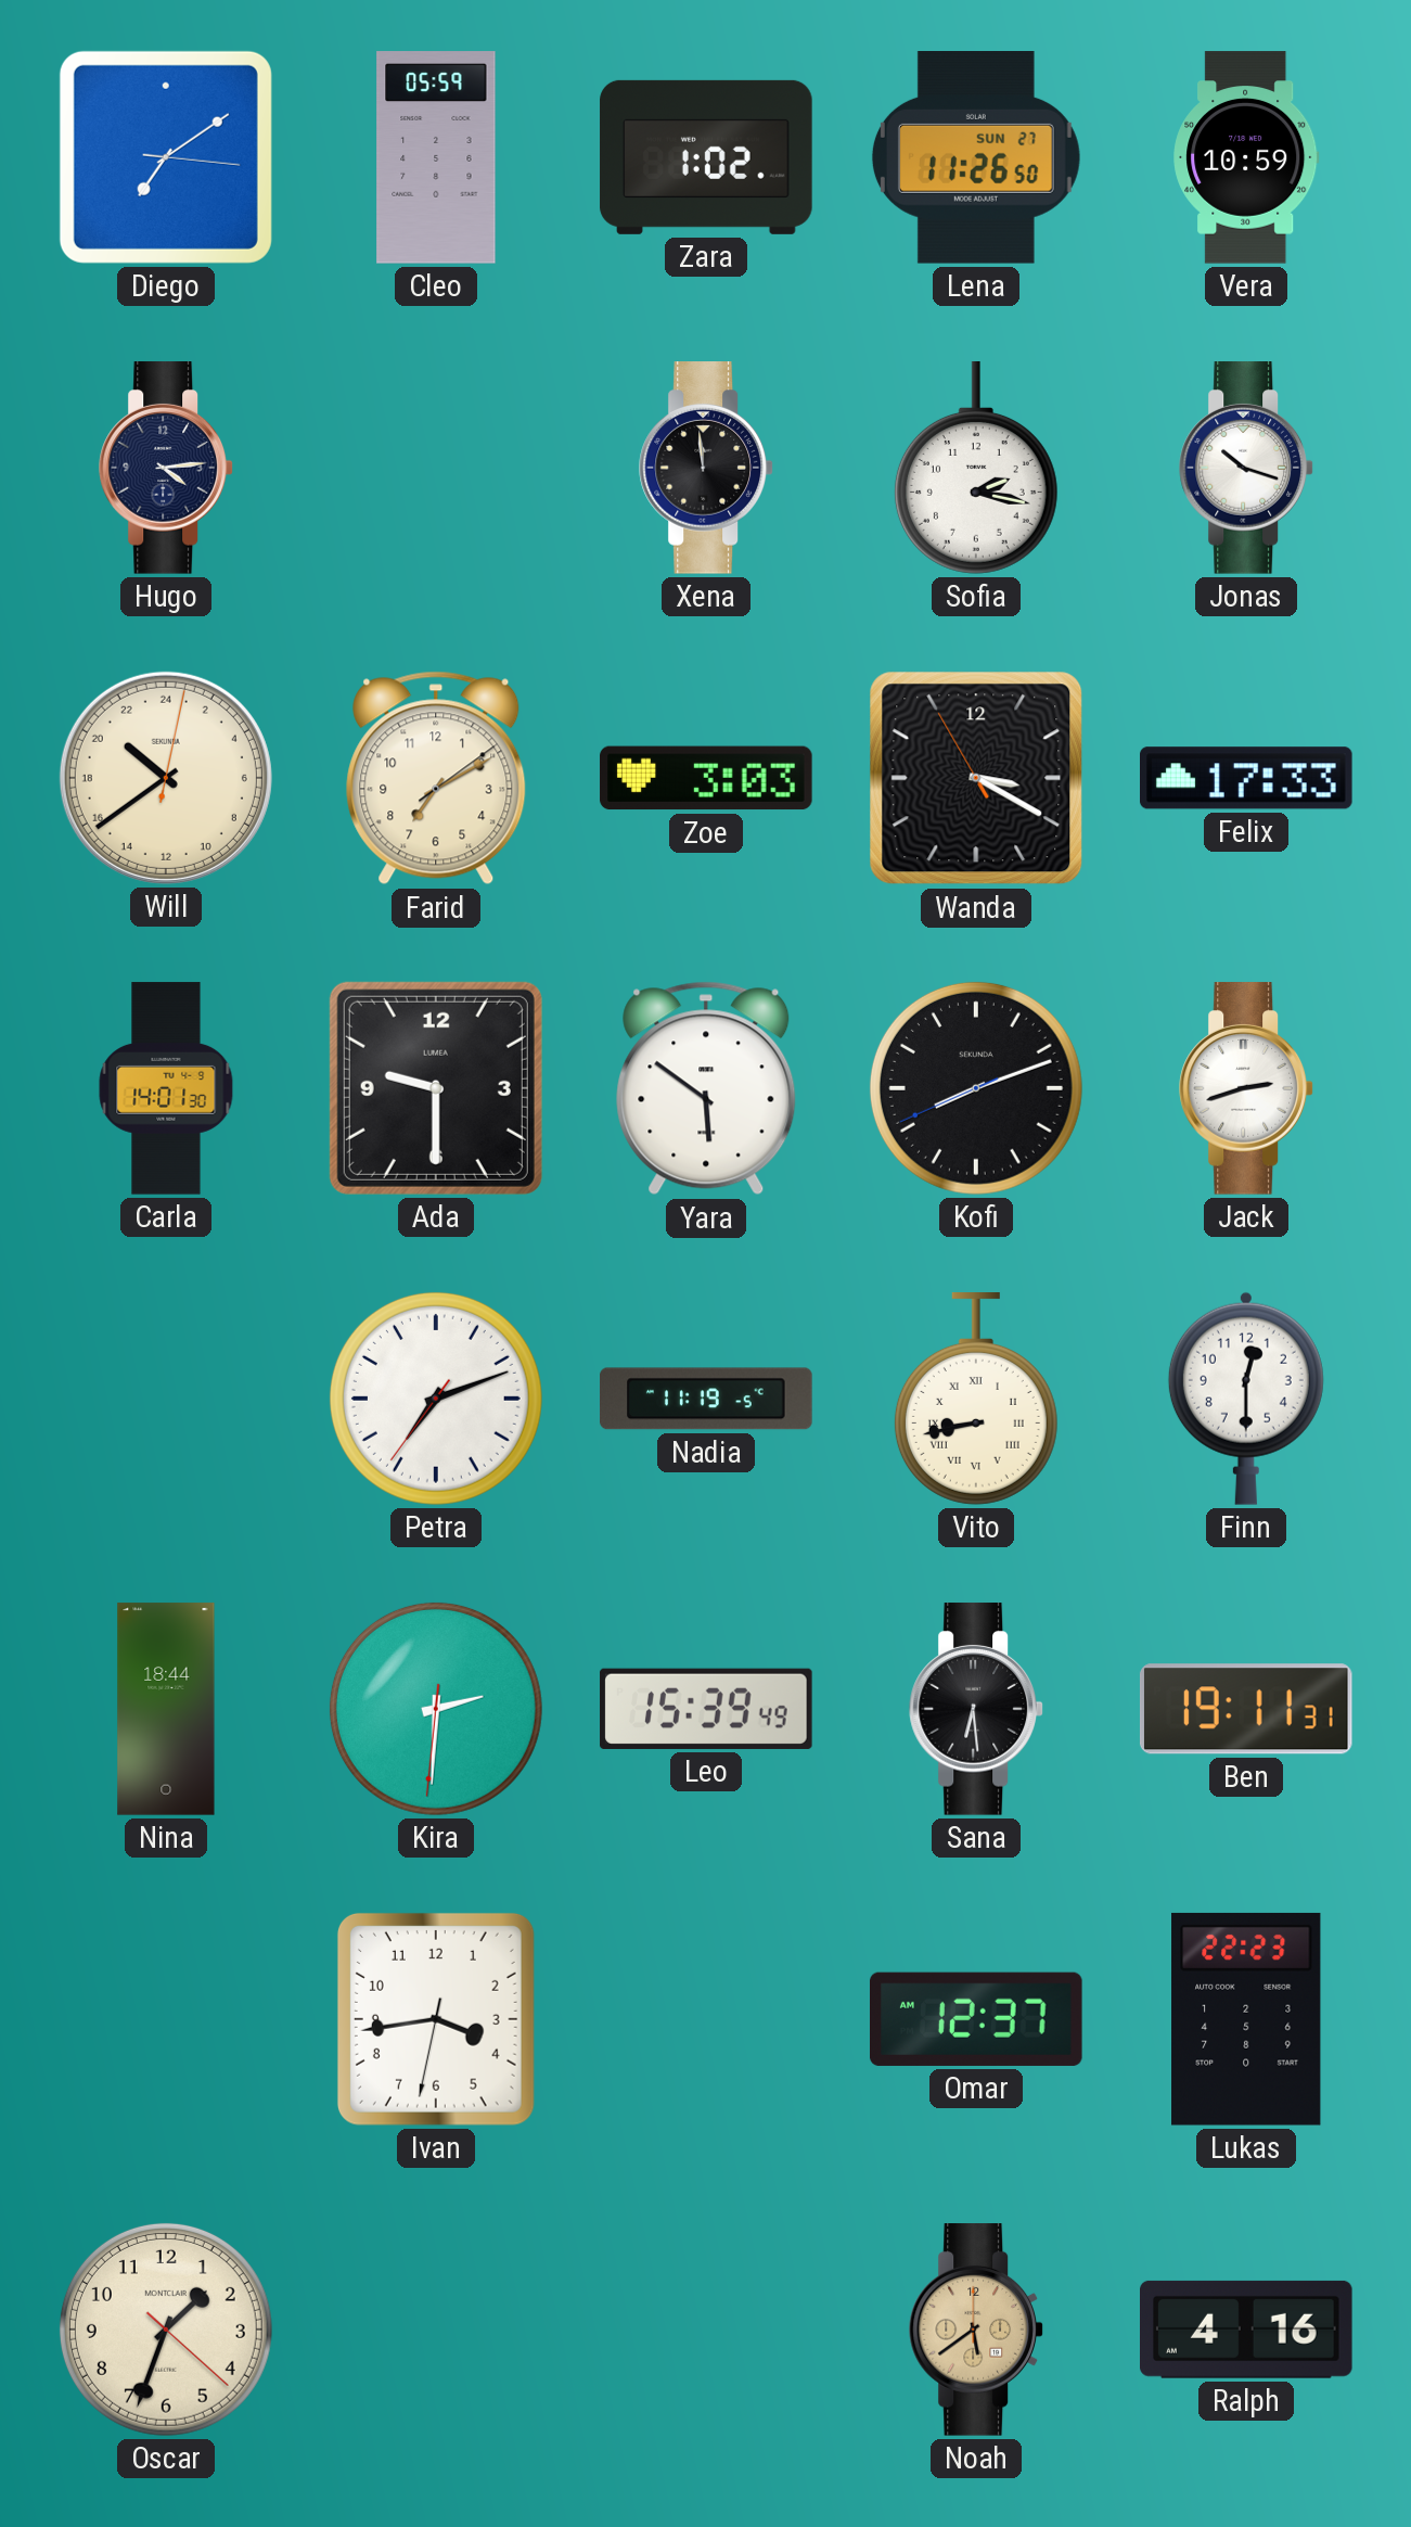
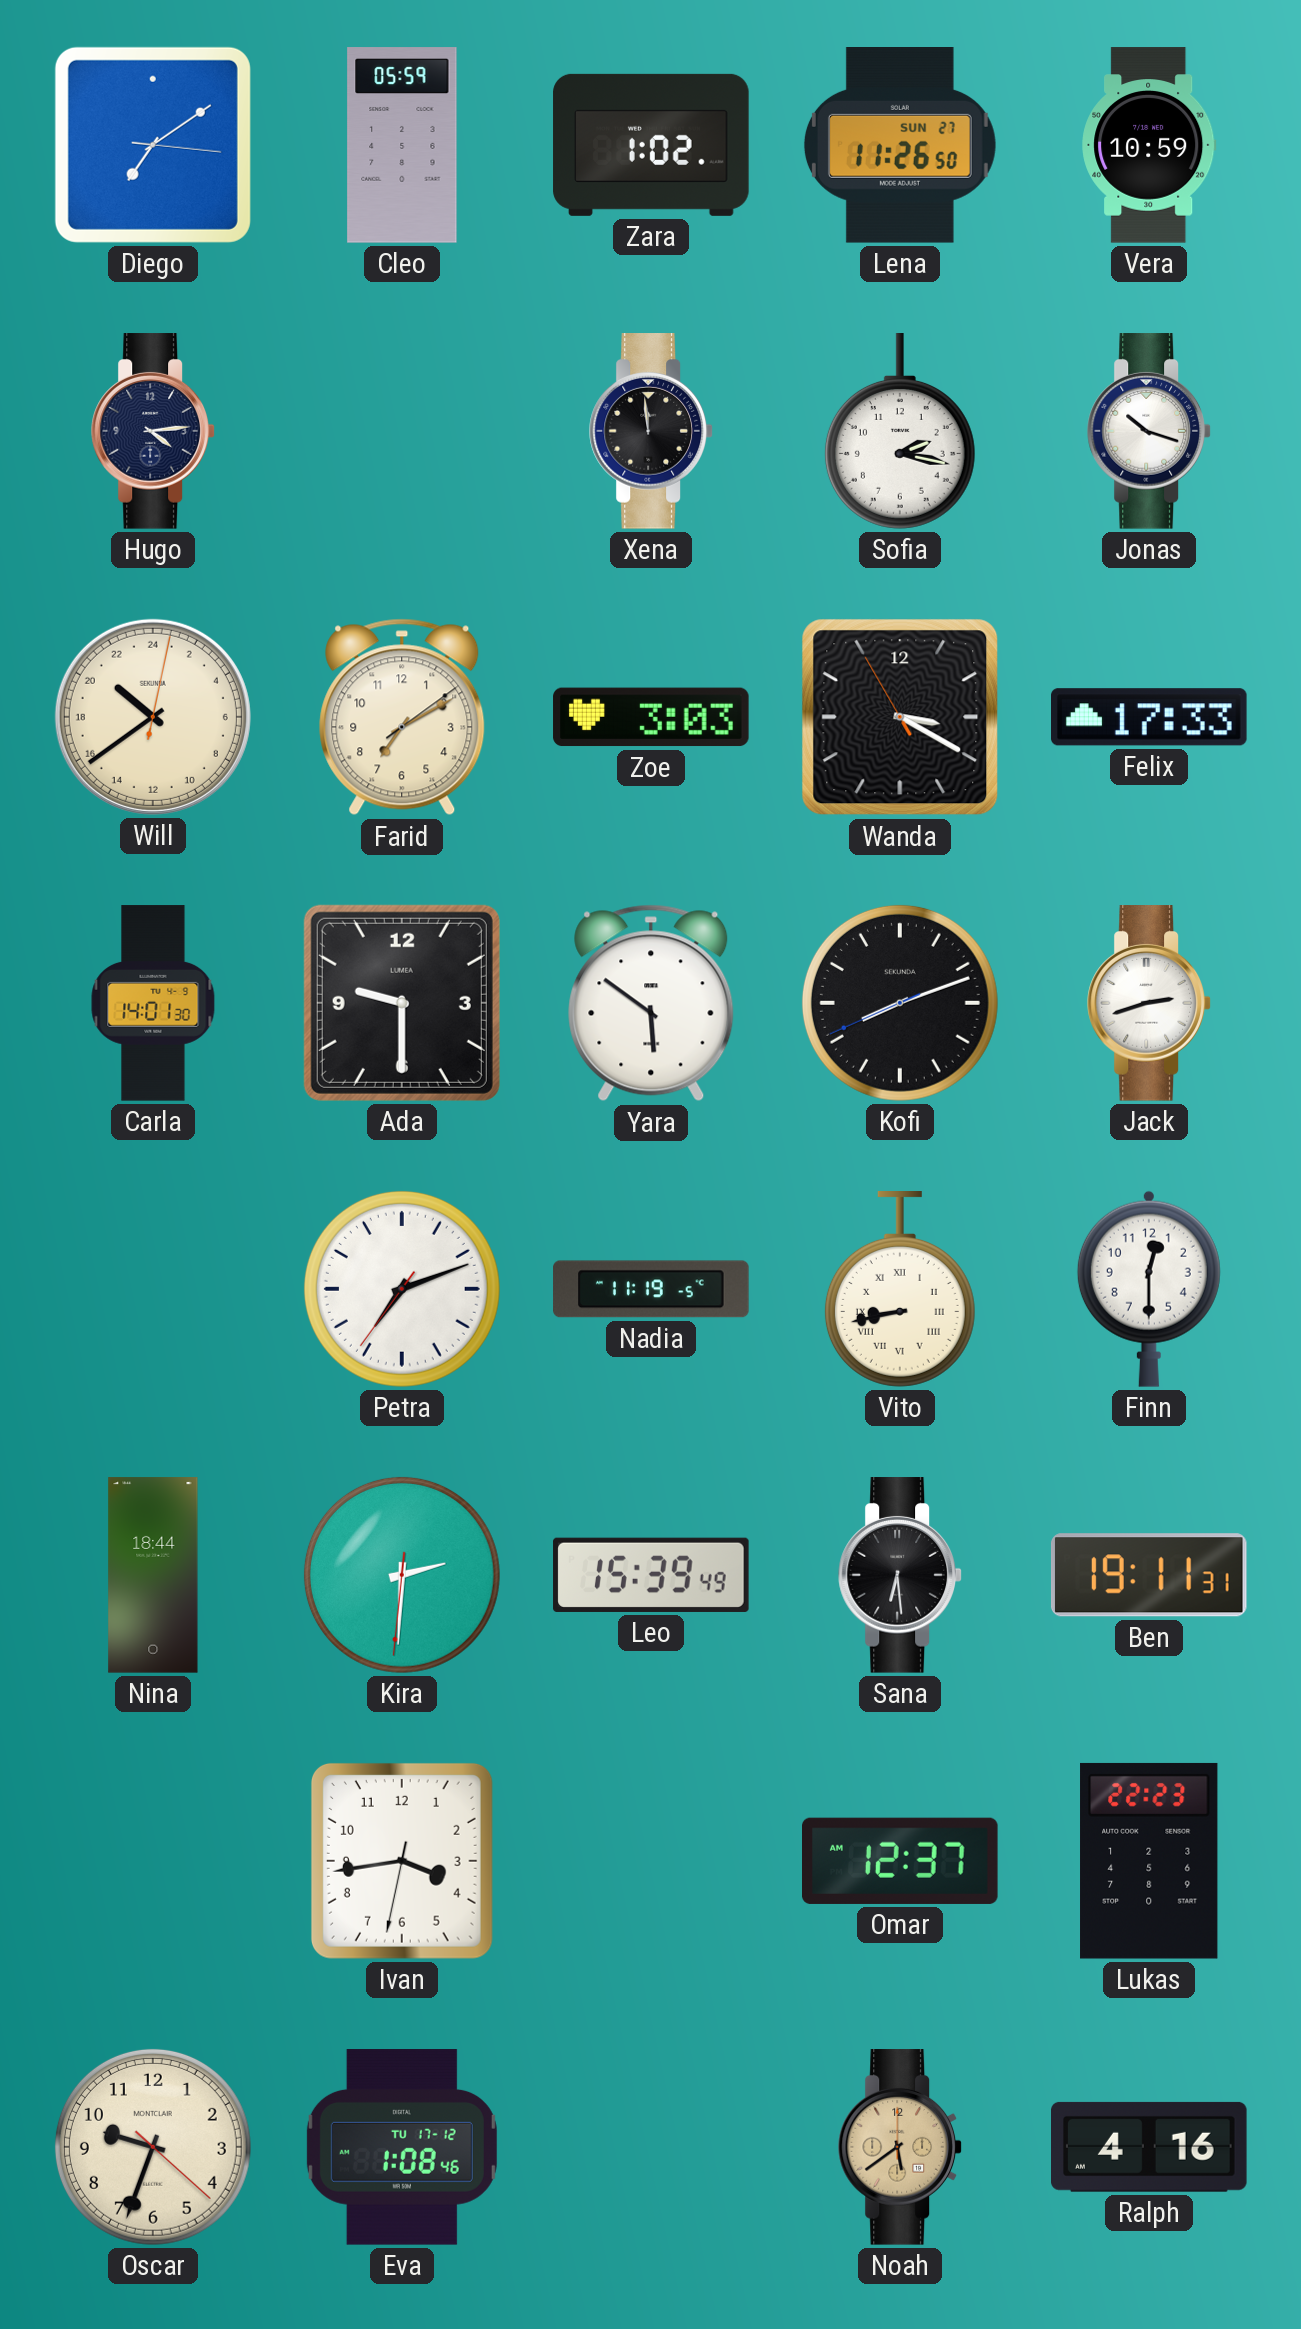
Oscar: 1:33 -> 9:33 (153, 2147)
Eva: none -> 1:08 (402, 2147)
